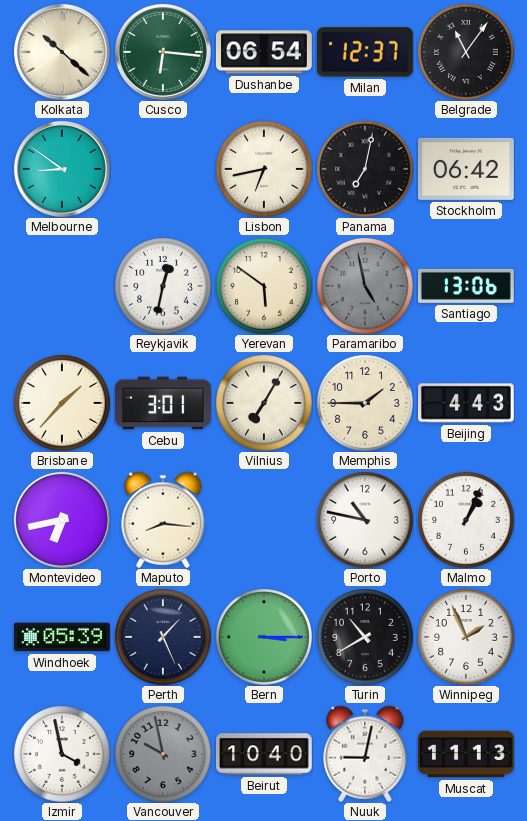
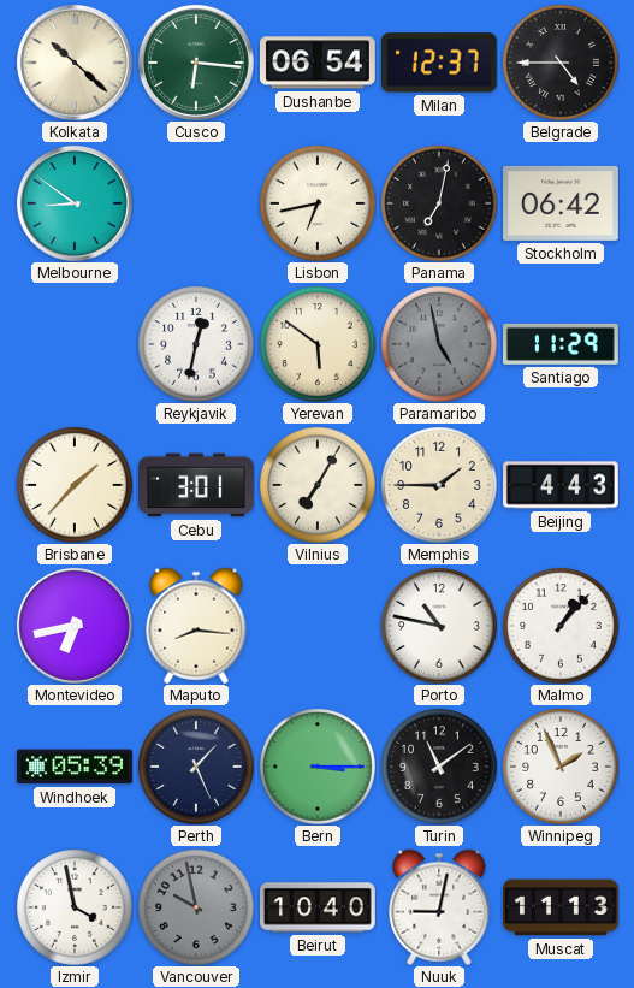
Belgrade: 11:06 -> 4:45 (561, 63)
Santiago: 13:06 -> 11:29 (562, 344)
Malmo: 1:04 -> 1:07 (561, 626)
Turin: 10:40 -> 11:09 (439, 767)
